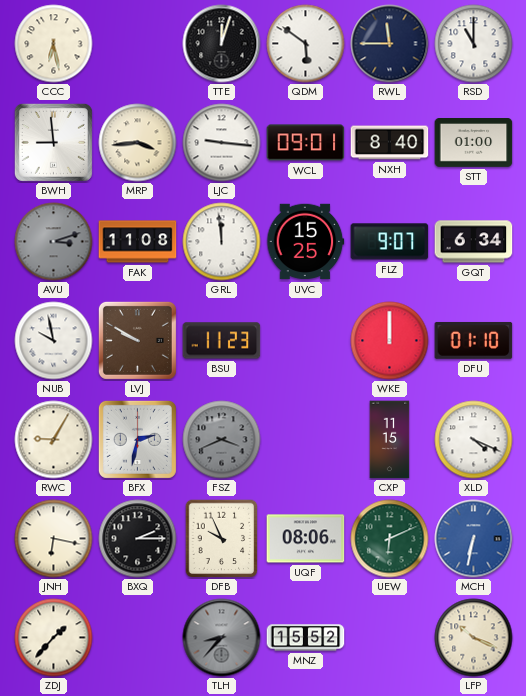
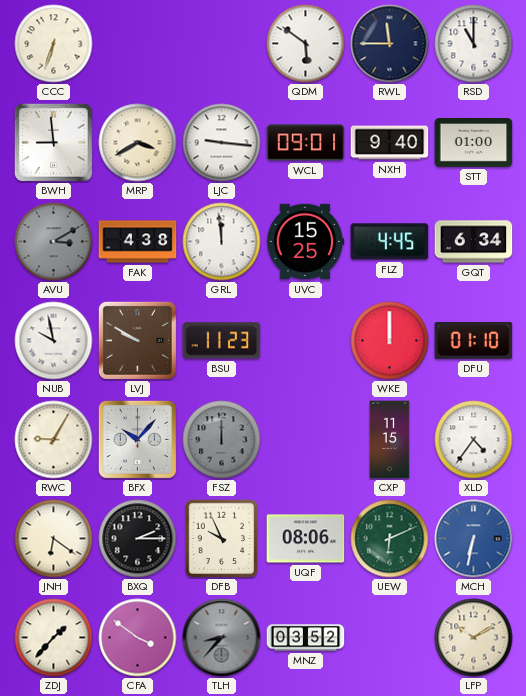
CCC: 6:28 -> 6:33 (54, 44)
TTE: 12:03 -> none (222, 44)
MRP: 3:44 -> 3:40 (138, 143)
NXH: 8:40 -> 9:40 (390, 143)
AVU: 3:12 -> 3:10 (54, 242)
FAK: 11:08 -> 4:38 (138, 242)
FLZ: 9:07 -> 4:45 (390, 242)
BFX: 2:32 -> 10:07 (137, 439)
FSZ: 3:41 -> 12:00 (222, 440)
XLD: 4:19 -> 4:36 (474, 440)
JNH: 6:17 -> 6:21 (54, 539)
CFA: none -> 3:51 (138, 638)
MNZ: 15:52 -> 03:52 (306, 638)
LFP: 10:19 -> 10:10 (474, 638)
